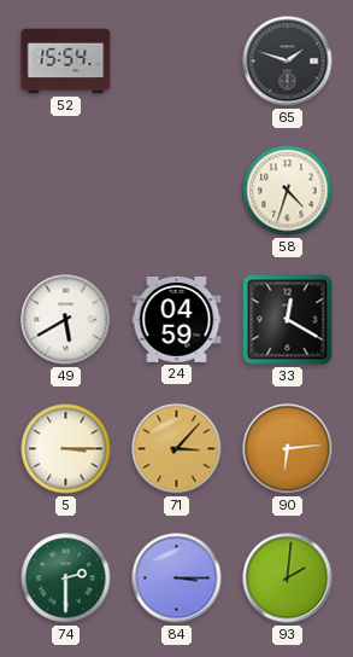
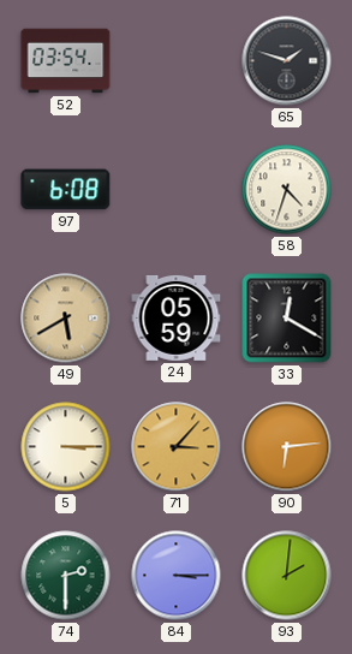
52: 15:54 -> 03:54 (66, 61)
97: none -> 6:08 (66, 190)
49 dial: white -> champagne (66, 319)
24: 04:59 -> 05:59 (177, 317)
